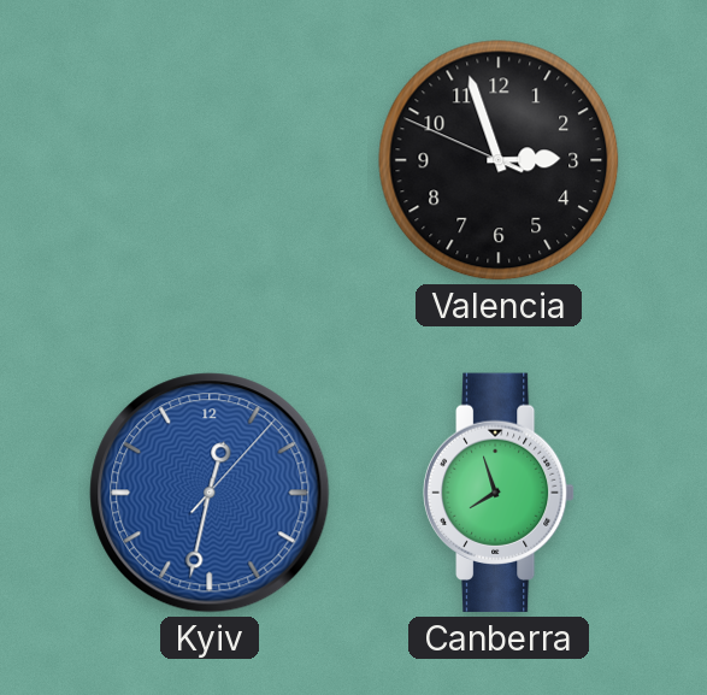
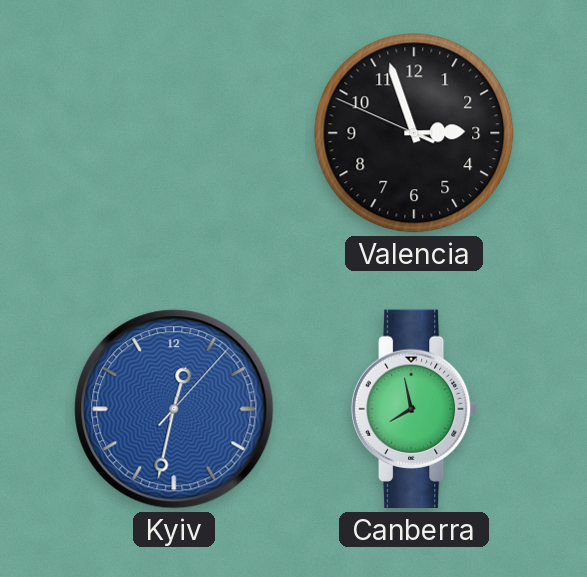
Canberra: 7:57 -> 7:58 (414, 409)
